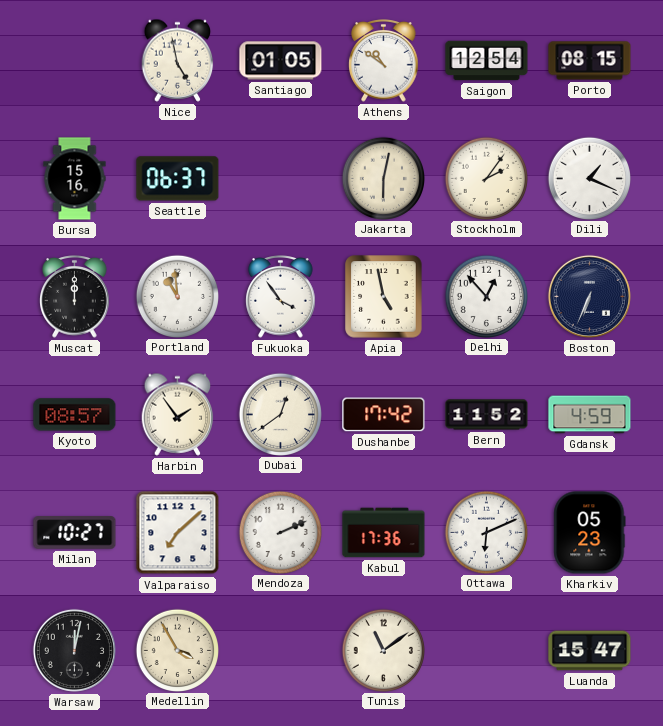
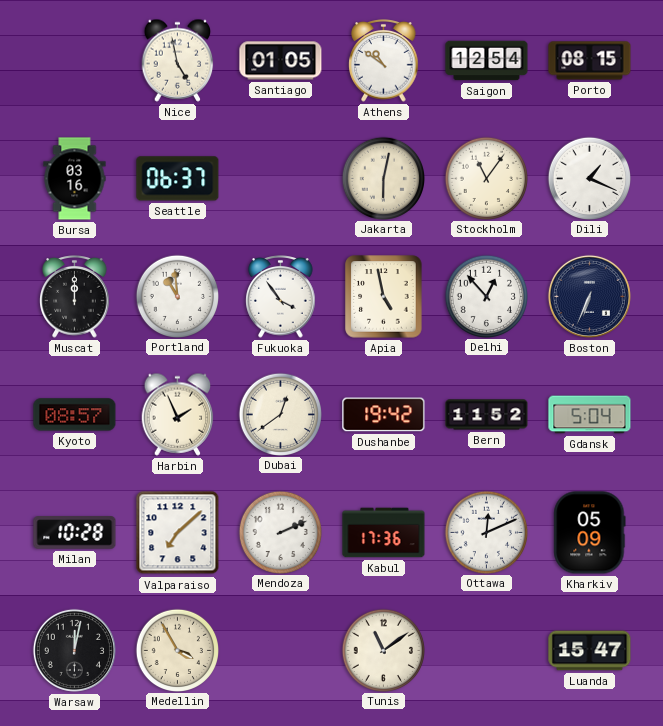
Bursa: 15:16 -> 03:16 (75, 179)
Stockholm: 2:06 -> 11:06 (486, 178)
Harbin: 1:54 -> 1:56 (178, 414)
Dushanbe: 17:42 -> 19:42 (384, 415)
Gdansk: 4:59 -> 5:04 (590, 415)
Milan: 10:27 -> 10:28 (75, 533)
Ottawa: 6:11 -> 12:11 (486, 532)
Kharkiv: 05:23 -> 05:09 (590, 533)
